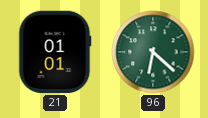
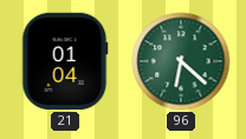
21: 01:01 -> 01:04 (65, 61)
